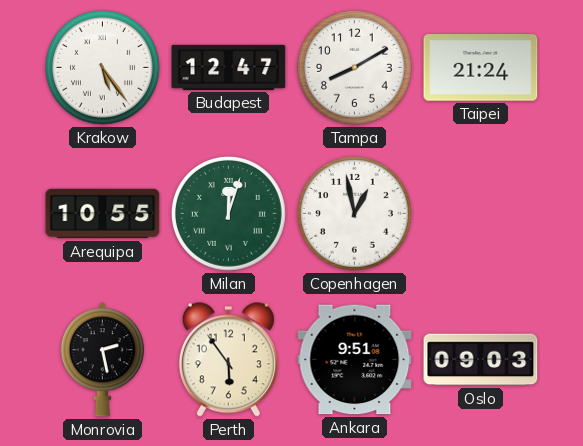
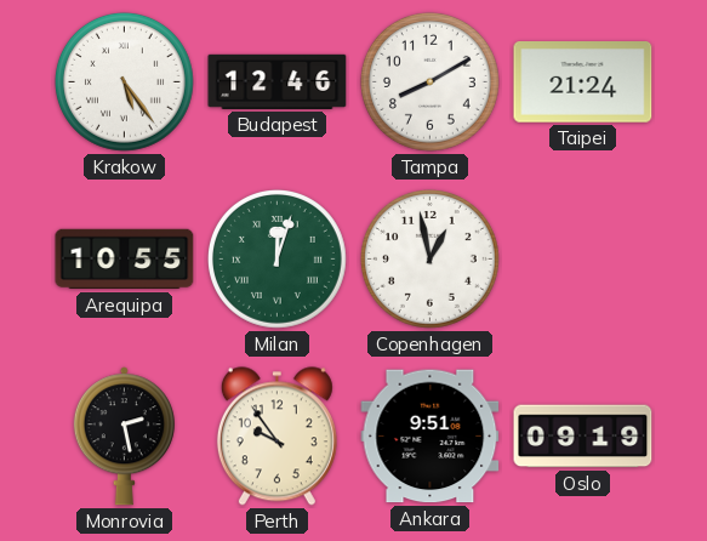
Budapest: 12:47 -> 12:46 (278, 81)
Perth: 5:54 -> 9:54 (276, 437)
Oslo: 09:03 -> 09:19 (583, 437)
